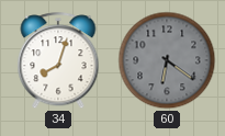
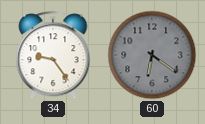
34: 8:03 -> 9:24 (53, 56)
